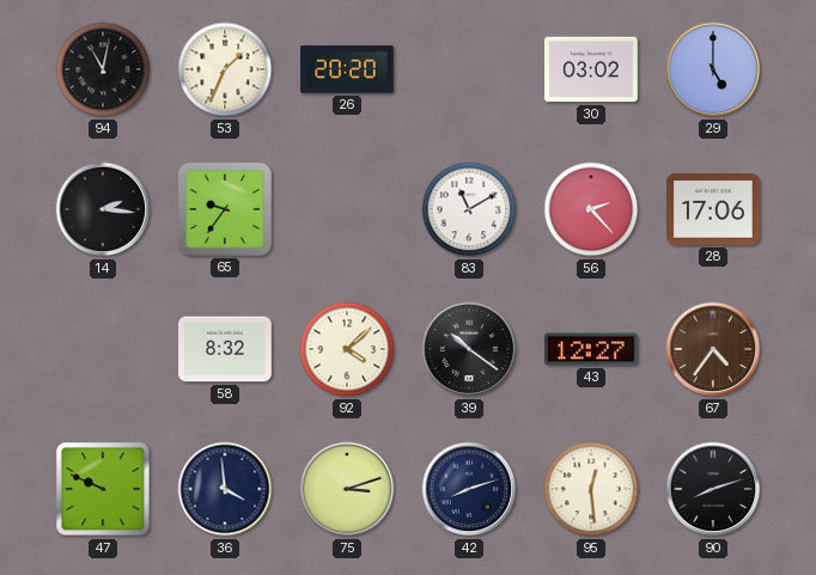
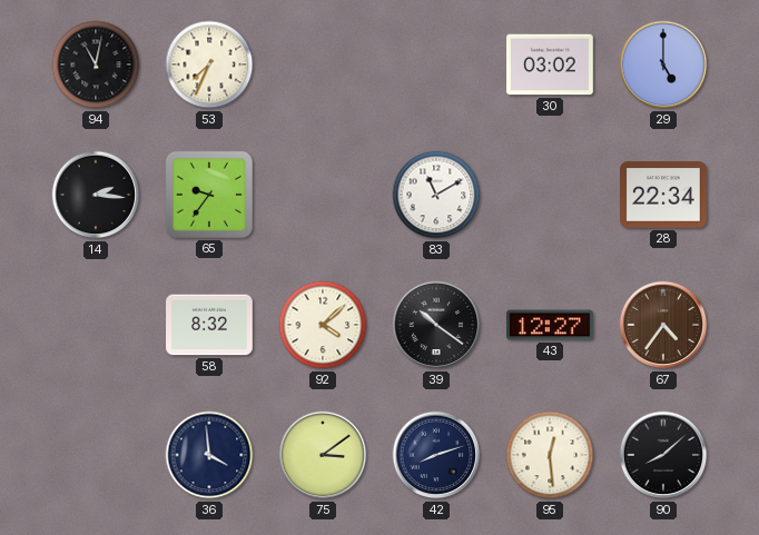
53: 1:34 -> 7:34 (209, 65)
26: 20:20 -> none (347, 69)
56: 2:23 -> none (591, 209)
28: 17:06 -> 22:34 (663, 196)
47: 9:49 -> none (103, 489)
75: 3:12 -> 3:09 (323, 455)
90: 8:12 -> 8:08 (663, 455)
